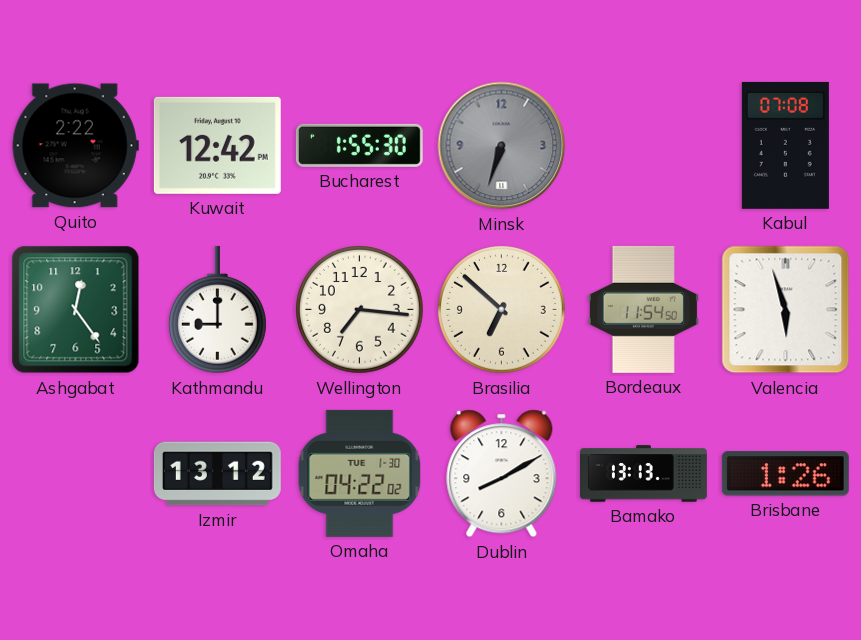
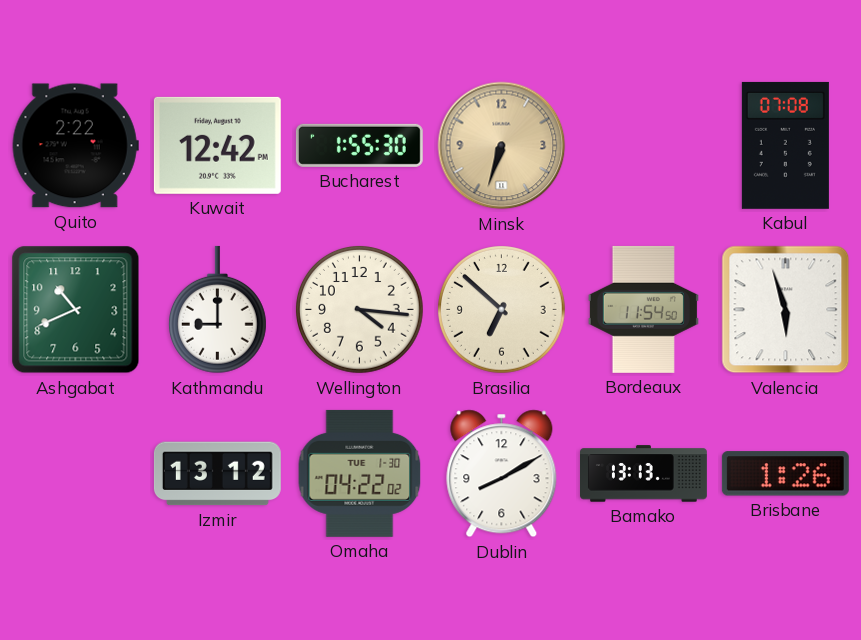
Minsk dial: grey -> champagne (502, 146)
Ashgabat: 12:24 -> 10:41 (76, 310)
Wellington: 7:16 -> 4:16 (360, 310)
